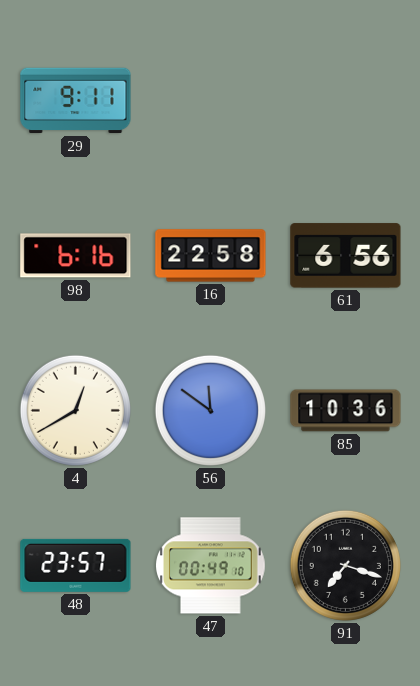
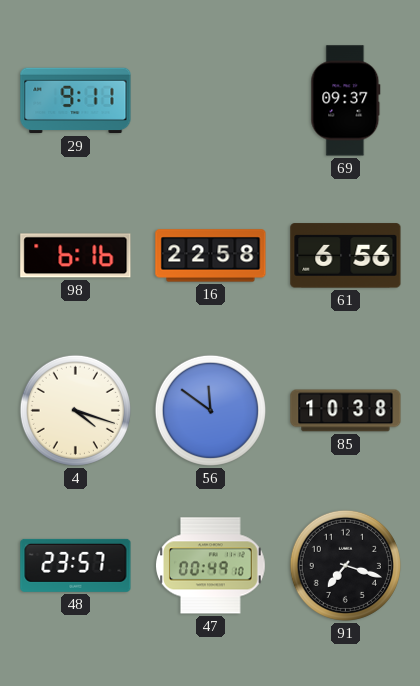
69: none -> 09:37 (346, 101)
4: 12:40 -> 4:18 (75, 410)
85: 10:36 -> 10:38 (346, 411)
